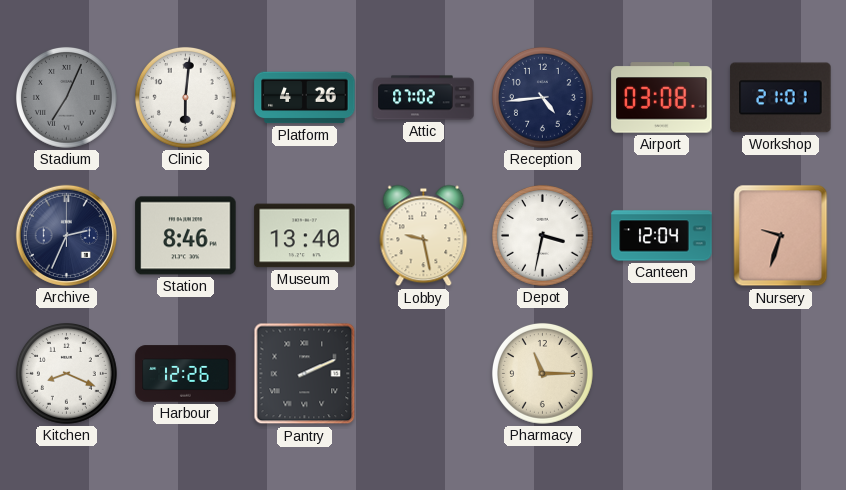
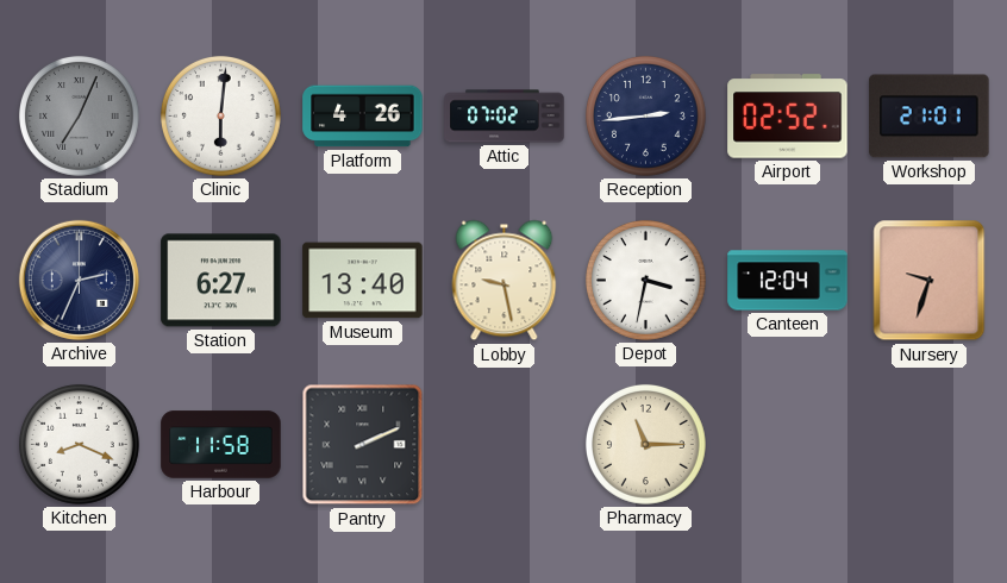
Reception: 4:44 -> 2:44 (645, 115)
Airport: 03:08 -> 02:52 (788, 117)
Station: 8:46 -> 6:27 (221, 281)
Harbour: 12:26 -> 11:58 (221, 445)
